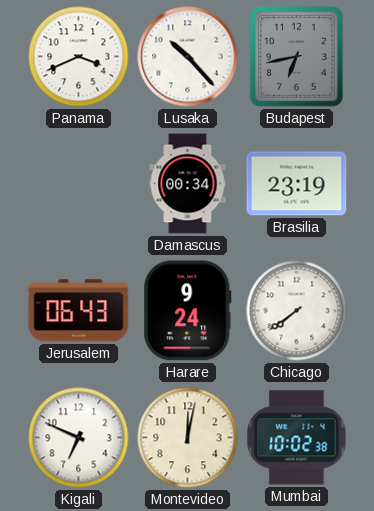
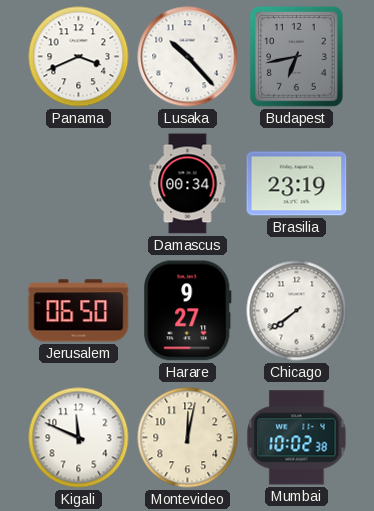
Jerusalem: 06:43 -> 06:50 (79, 311)
Harare: 9:24 -> 9:27 (188, 311)
Kigali: 6:49 -> 11:49 (79, 438)
